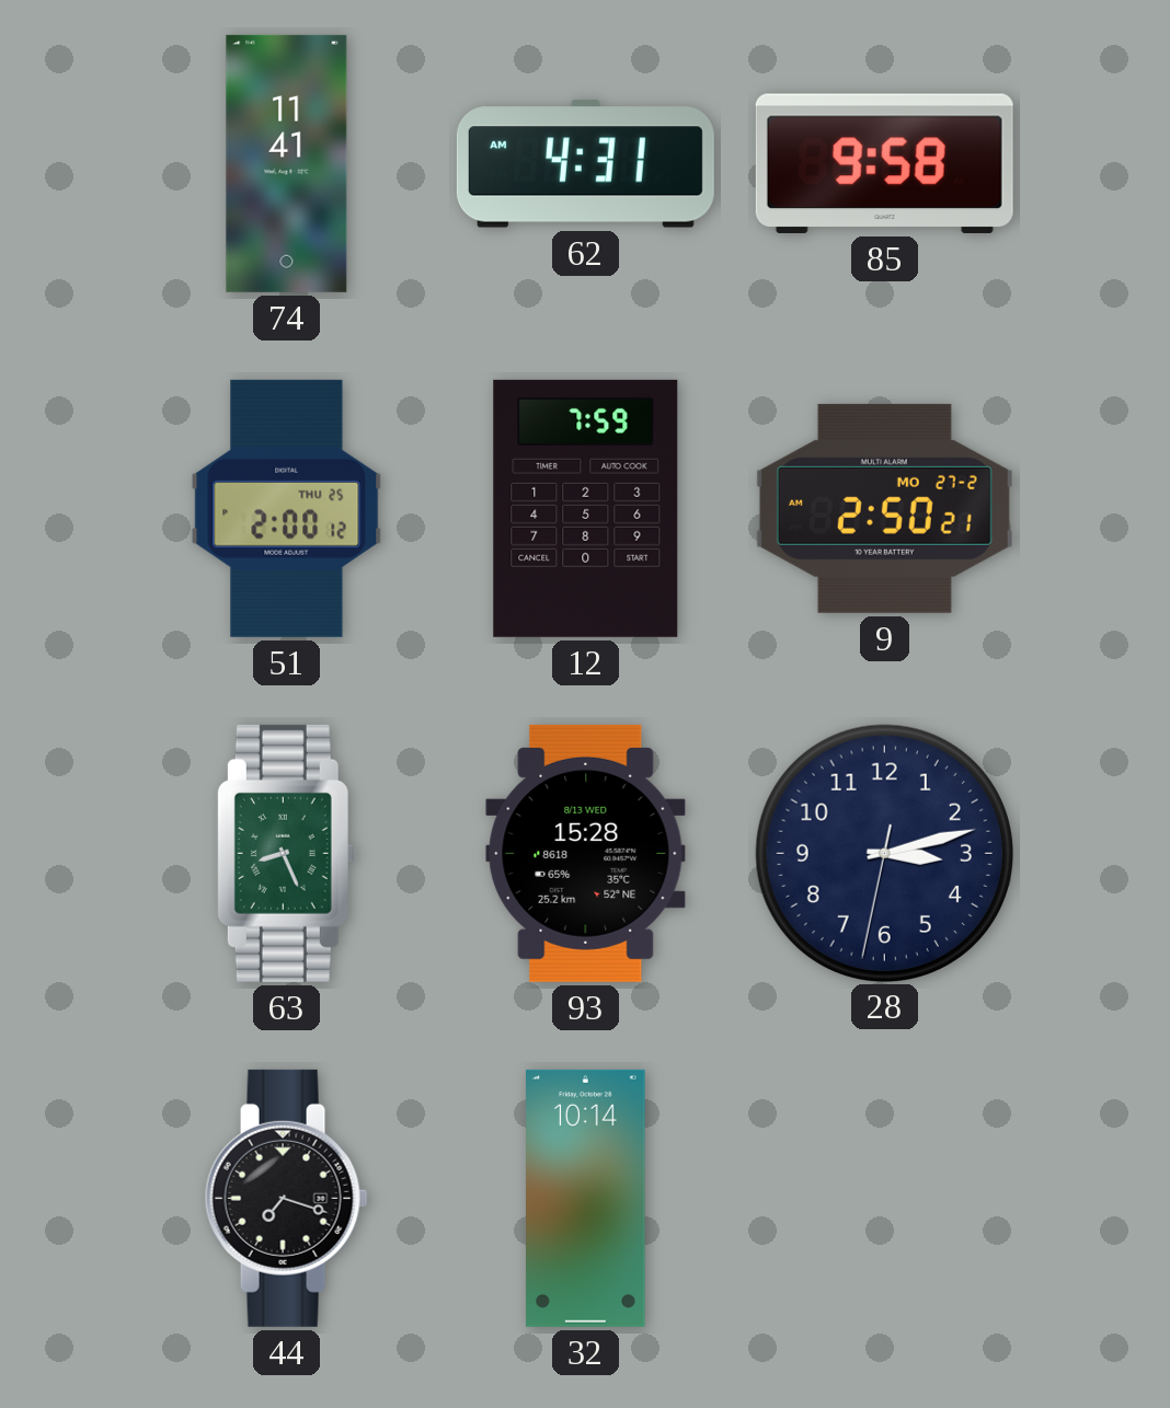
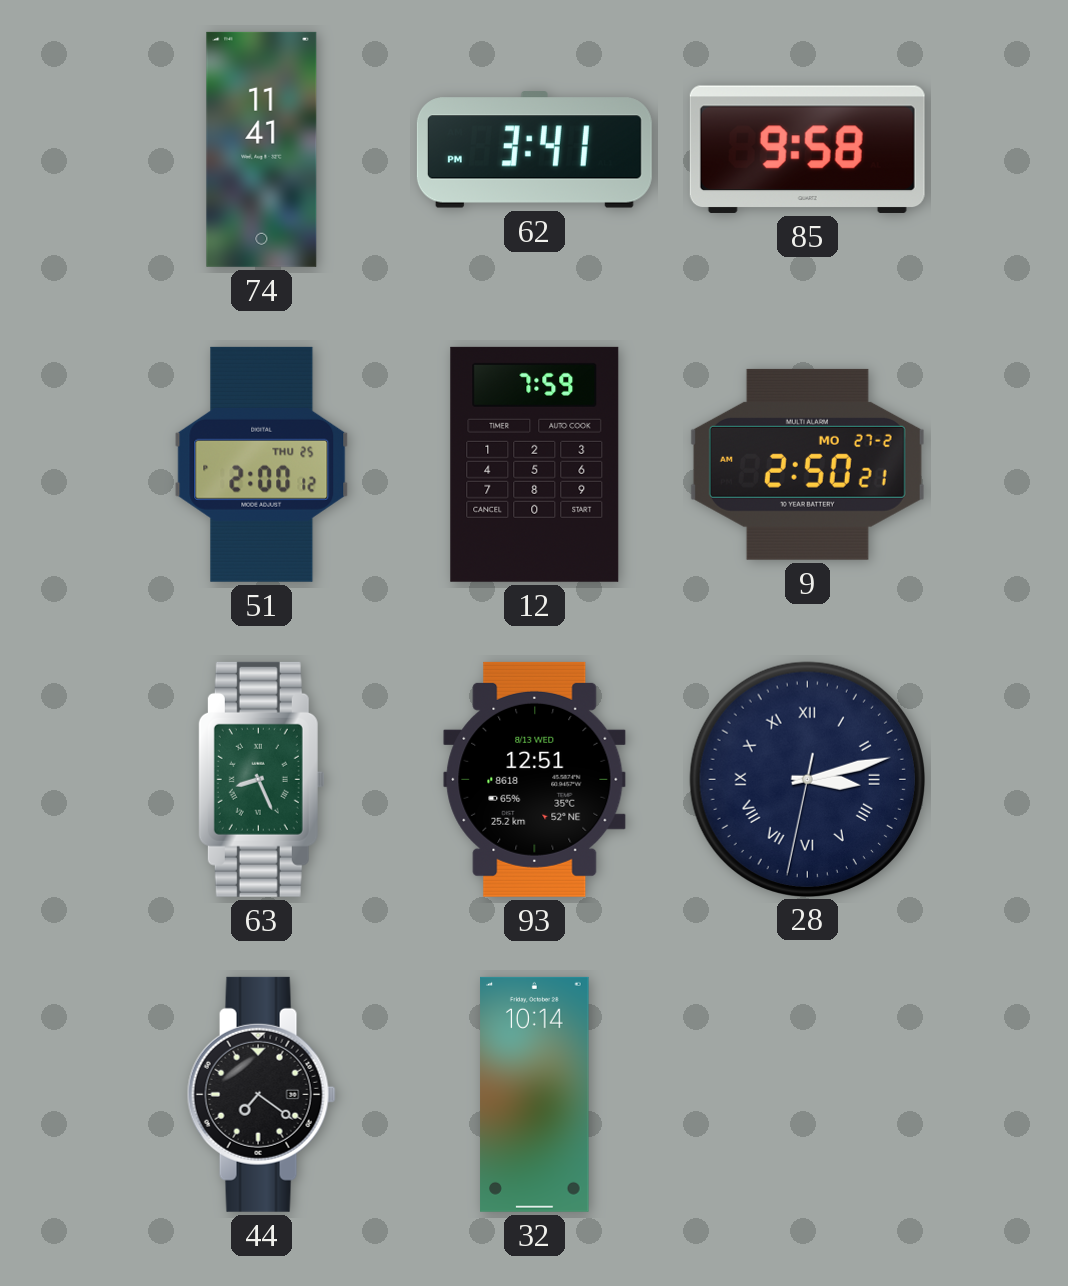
62: 4:31 -> 3:41 (534, 150)
93: 15:28 -> 12:51 (535, 779)
28 numerals: Arabic -> Roman (807, 779)
44: 7:18 -> 7:21 (261, 1094)
